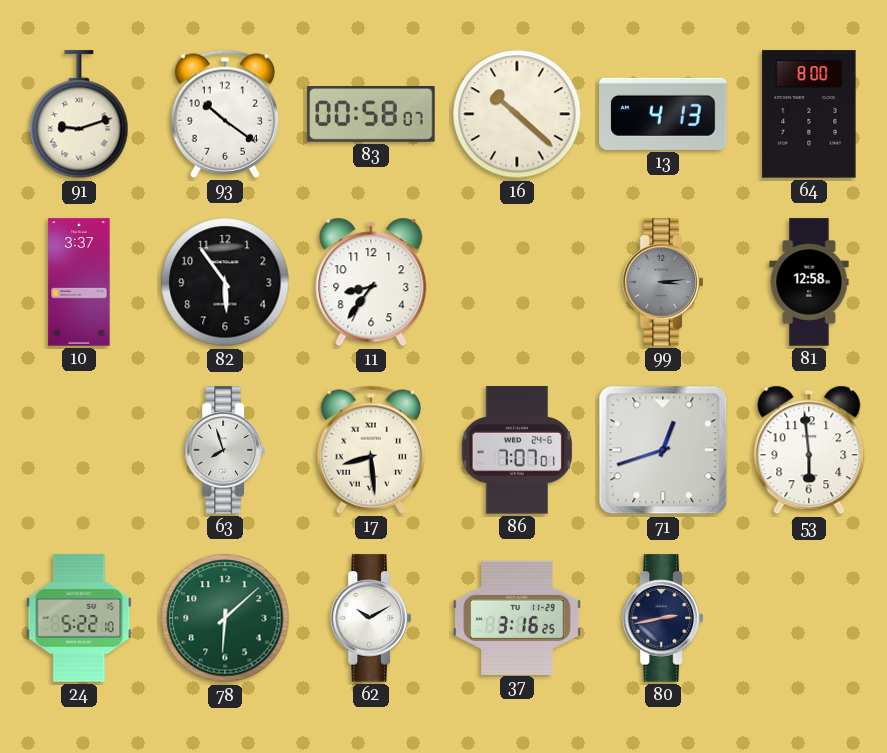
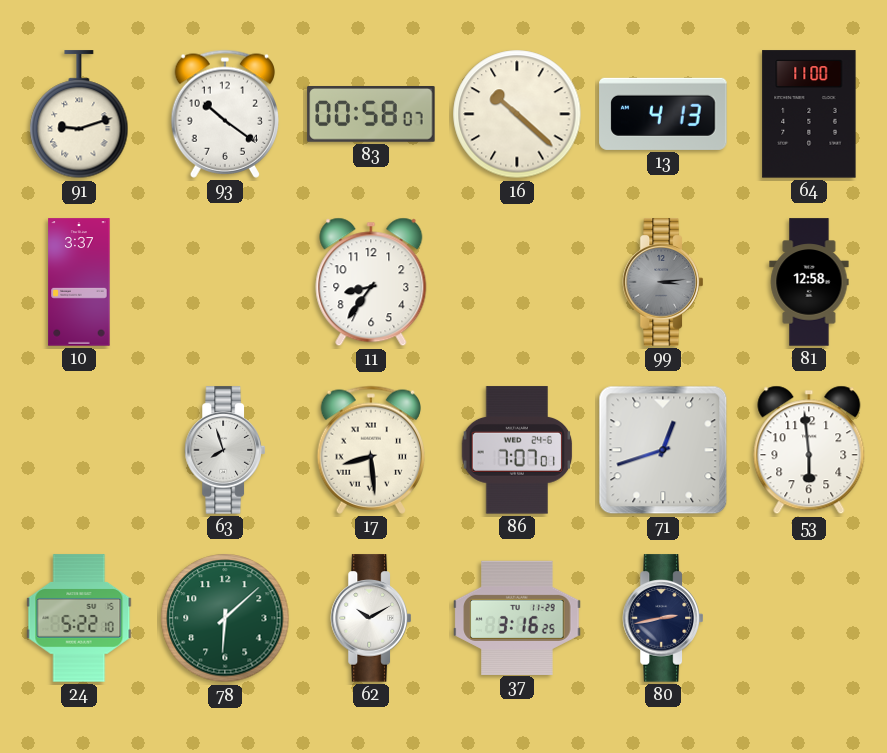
64: 8:00 -> 11:00 (809, 114)
82: 5:54 -> none (225, 282)
